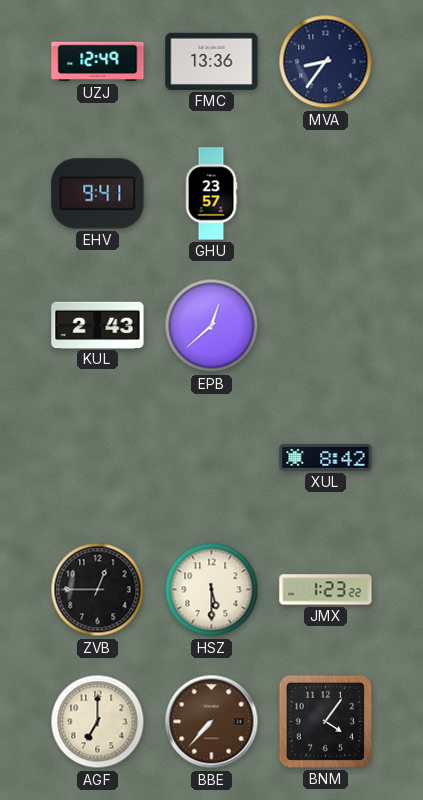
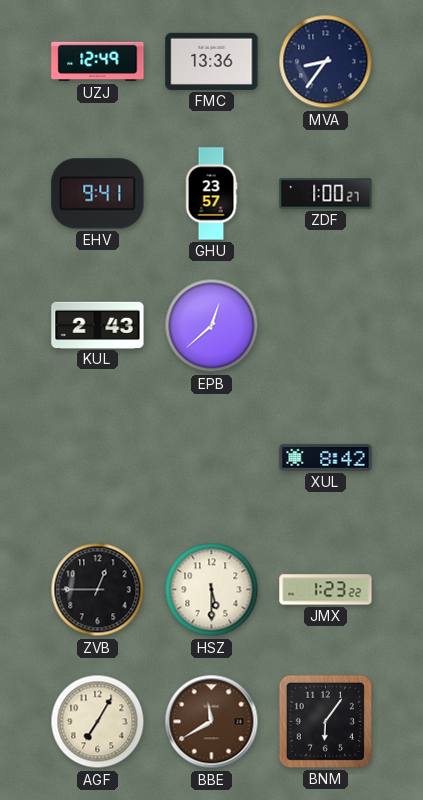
ZDF: none -> 1:00 (326, 194)
AGF: 7:00 -> 7:05 (98, 722)
BBE: 7:37 -> 11:40 (212, 722)
BNM: 4:06 -> 6:06 (325, 721)
